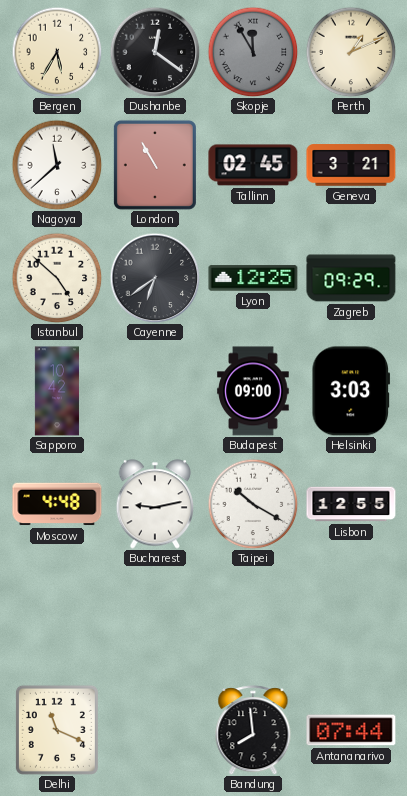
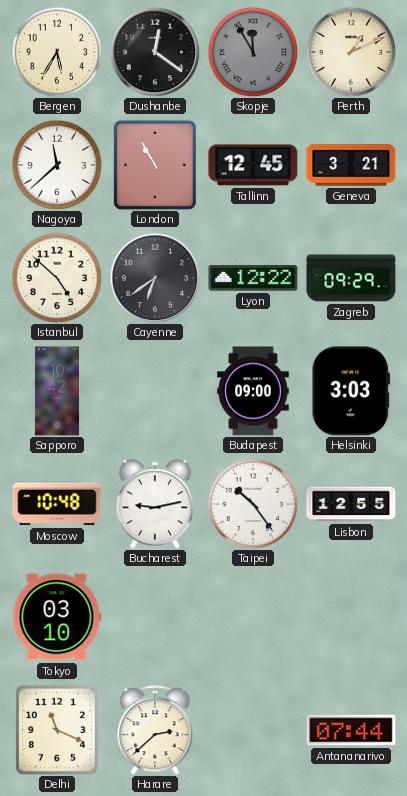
Tallinn: 02:45 -> 12:45 (253, 165)
Lyon: 12:25 -> 12:22 (253, 278)
Moscow: 4:48 -> 10:48 (57, 504)
Taipei: 10:20 -> 10:24 (253, 504)
Tokyo: none -> 03:10 (57, 617)
Harare: none -> 2:38 (155, 730)
Bandung: 7:59 -> none (253, 730)
